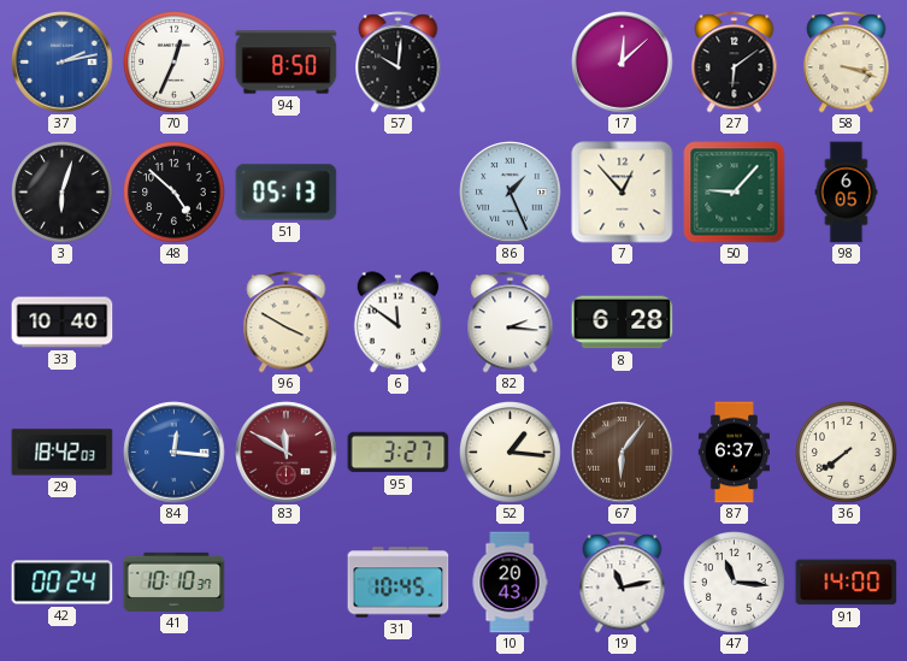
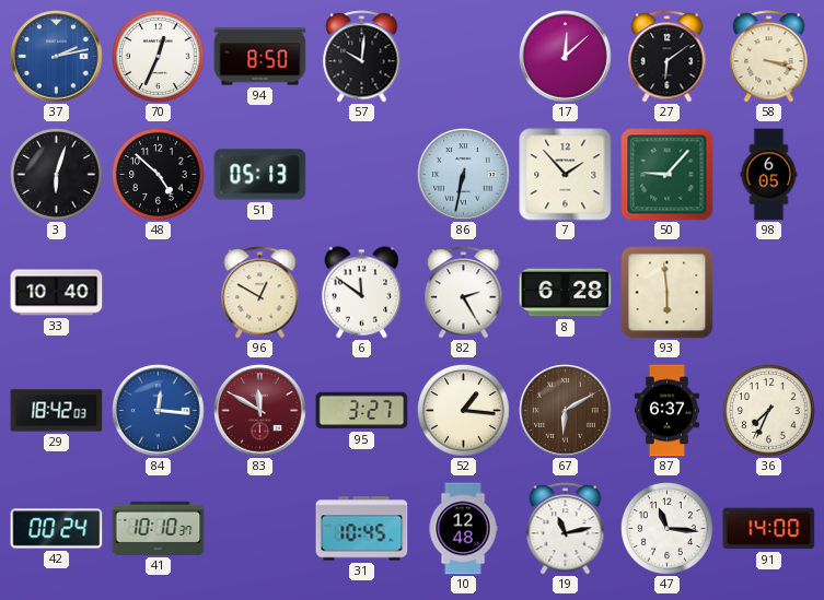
86: 1:26 -> 6:32 (464, 175)
7: 12:53 -> 1:53 (566, 175)
96: 3:50 -> 12:50 (260, 293)
82: 2:16 -> 2:25 (464, 293)
93: none -> 5:59 (668, 293)
67: 6:06 -> 6:10 (566, 411)
36: 7:39 -> 7:34 (769, 411)
10: 20:43 -> 12:48 (463, 529)
